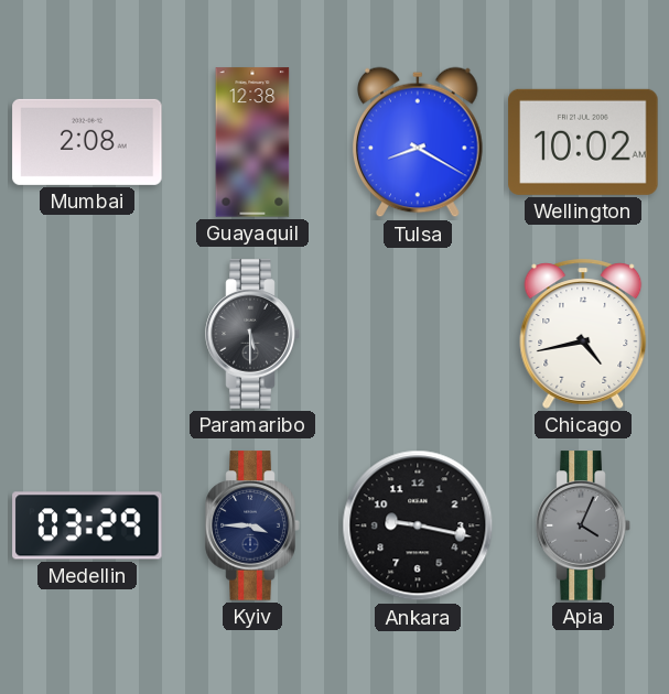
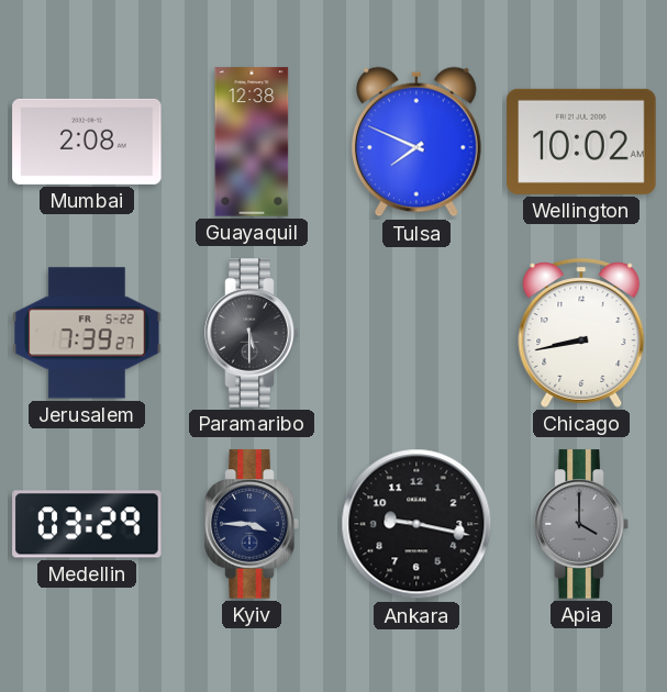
Tulsa: 8:20 -> 7:49 (418, 142)
Jerusalem: none -> 7:39 (87, 333)
Chicago: 4:43 -> 8:43 (581, 333)
Apia: 4:04 -> 4:00 (581, 524)
